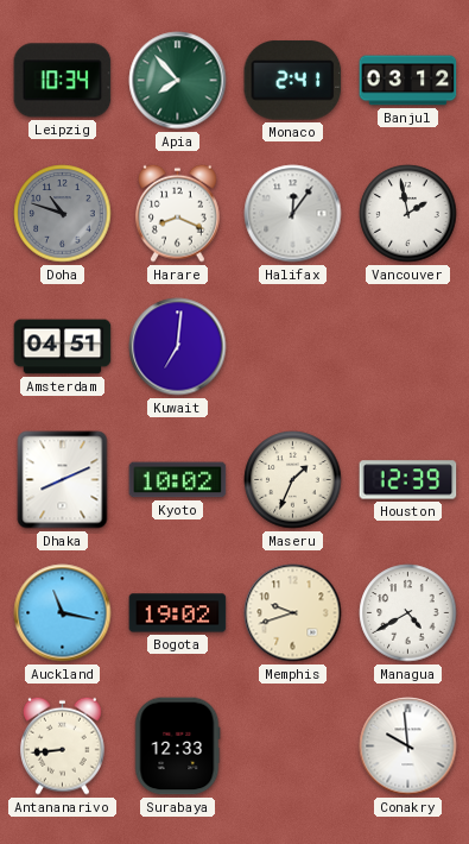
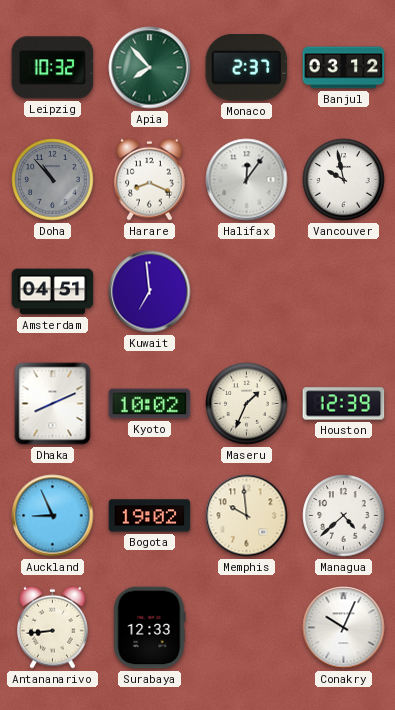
Leipzig: 10:34 -> 10:32 (53, 68)
Monaco: 2:41 -> 2:37 (247, 68)
Doha: 10:48 -> 10:53 (53, 180)
Vancouver: 1:58 -> 9:58 (344, 180)
Kuwait: 7:01 -> 6:59 (150, 292)
Auckland: 11:17 -> 8:56 (53, 516)
Memphis: 9:42 -> 9:59 (247, 516)
Managua: 4:40 -> 4:38 (344, 516)
Conakry: 9:59 -> 10:04 (344, 628)
